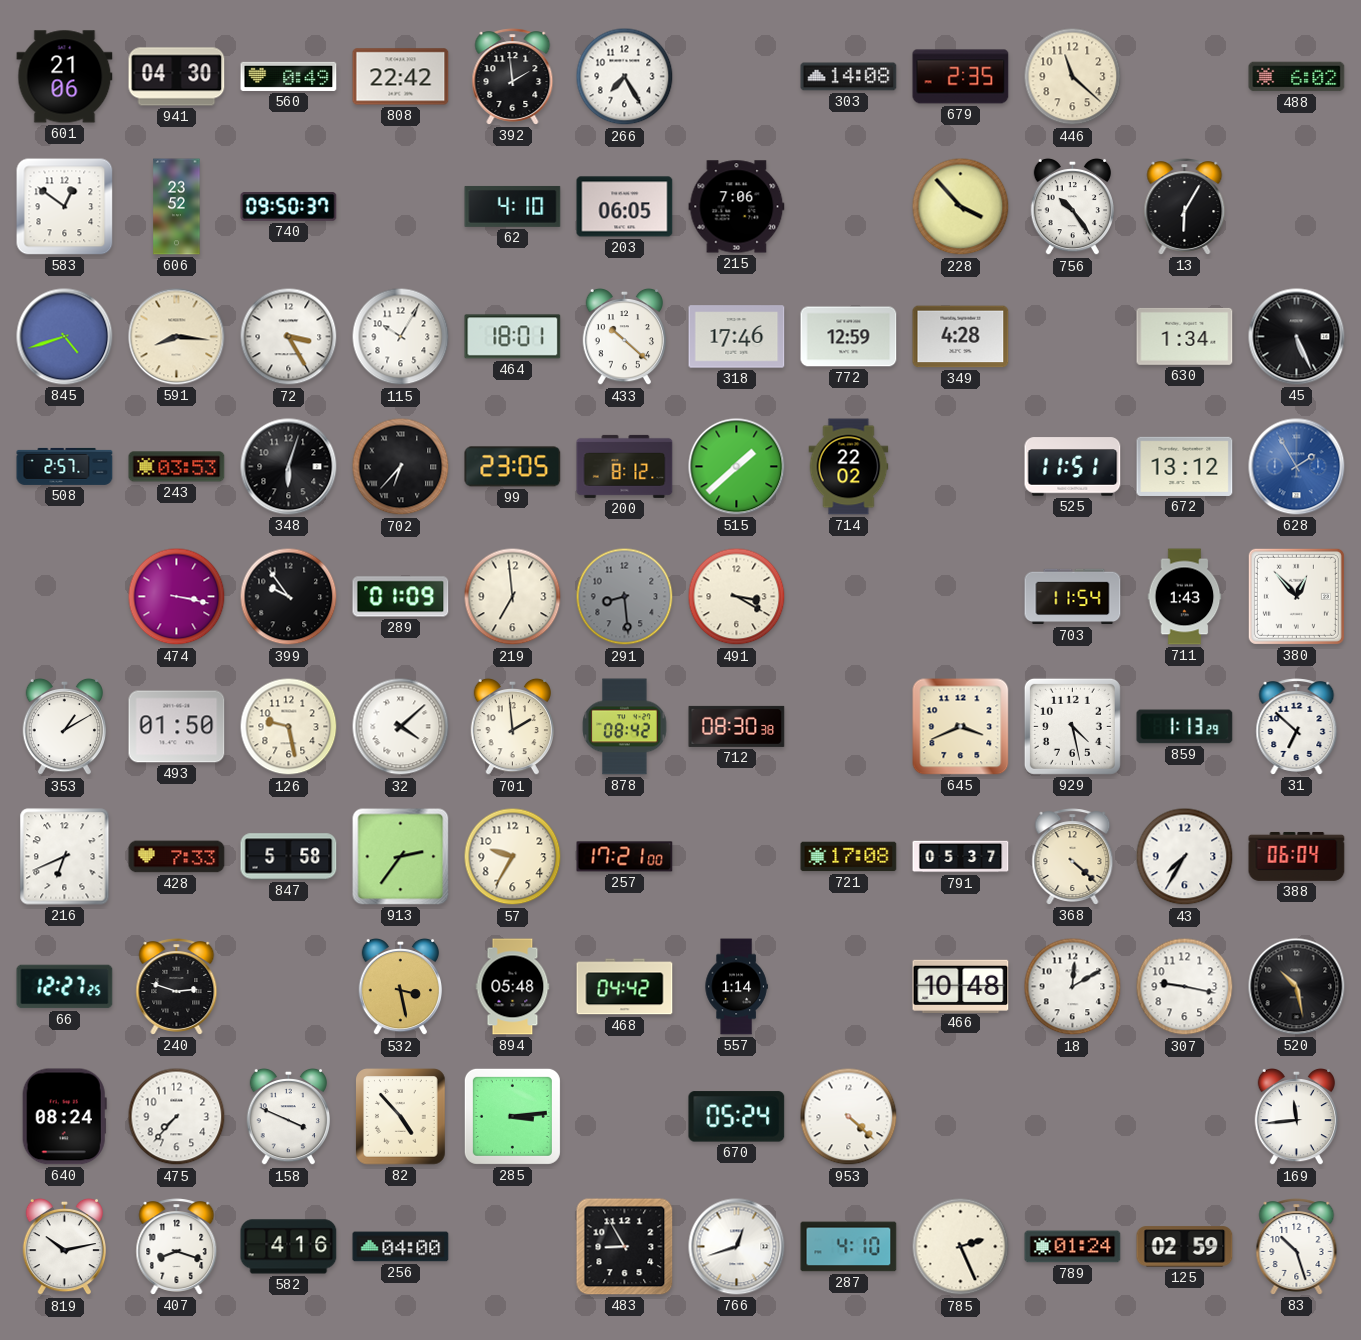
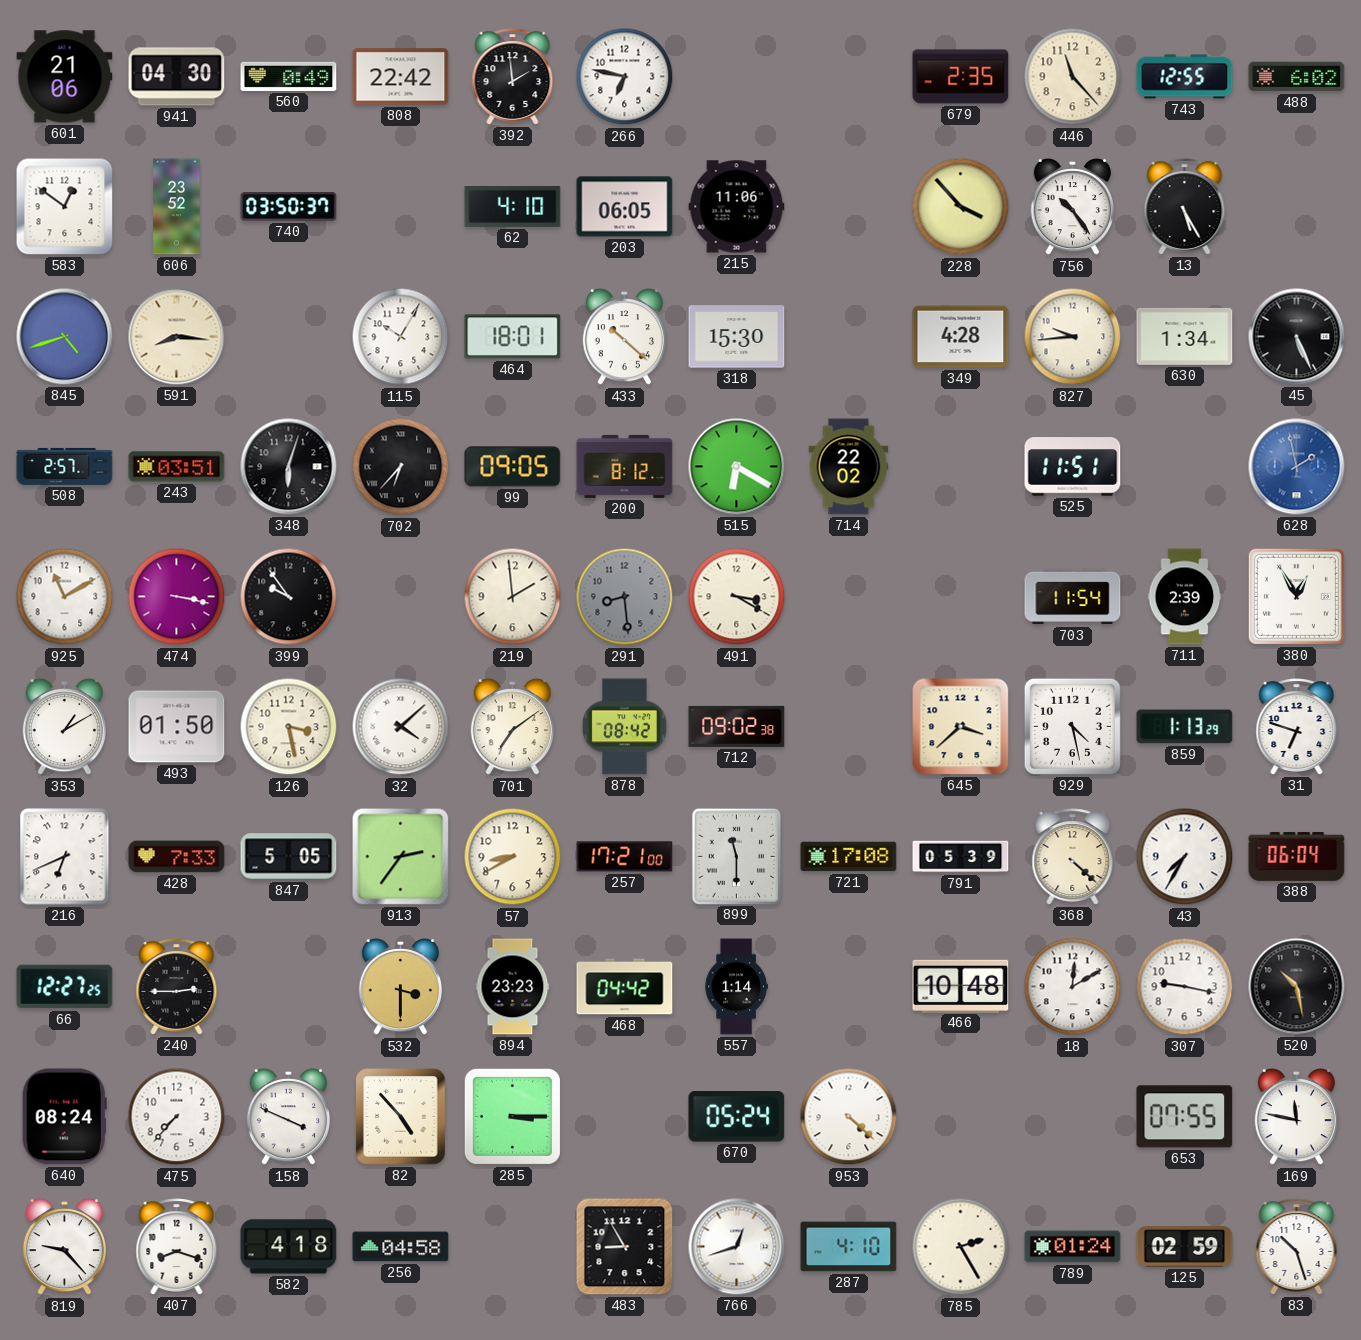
266: 7:25 -> 6:47 (625, 77)
303: 14:08 -> none (849, 77)
446: 11:22 -> 11:23 (1073, 77)
743: none -> 12:55 (1185, 77)
740: 09:50 -> 03:50 (289, 207)
215: 7:06 -> 11:06 (737, 207)
13: 6:05 -> 5:25 (1185, 207)
72: 3:25 -> none (289, 337)
318: 17:46 -> 15:30 (737, 337)
772: 12:59 -> none (849, 337)
827: none -> 9:44 (1073, 337)
243: 03:53 -> 03:51 (177, 467)
99: 23:05 -> 09:05 (513, 467)
515: 1:38 -> 6:20 (737, 467)
672: 13:12 -> none (1185, 466)
628: 1:55 -> 1:58 (1297, 467)
925: none -> 11:10 (65, 597)
289: 01:09 -> none (401, 597)
219: 6:59 -> 1:59 (513, 597)
711: 1:43 -> 2:39 (1185, 597)
380: 12:53 -> 12:55 (1296, 596)
126: 9:28 -> 3:28 (289, 727)
701: 1:59 -> 7:09 (512, 727)
712: 08:30 -> 09:02 (737, 726)
645: 3:41 -> 3:38 (961, 727)
31: 6:52 -> 6:48 (1297, 727)
847: 5:58 -> 5:05 (289, 857)
57: 9:35 -> 8:40 (513, 857)
899: none -> 11:30 (736, 856)
791: 05:37 -> 05:39 (961, 857)
240: 2:48 -> 2:45 (177, 987)
532: 3:28 -> 3:30 (400, 987)
894: 05:48 -> 23:23 (513, 987)
285: 3:14 -> 3:15 (512, 1116)
653: none -> 07:55 (1185, 1117)
169: 11:44 -> 11:47 (1296, 1117)
819: 10:13 -> 9:23 (64, 1247)
582: 4:16 -> 4:18 (289, 1247)
256: 04:00 -> 04:58 (401, 1247)
785: 2:26 -> 2:25 (961, 1247)
